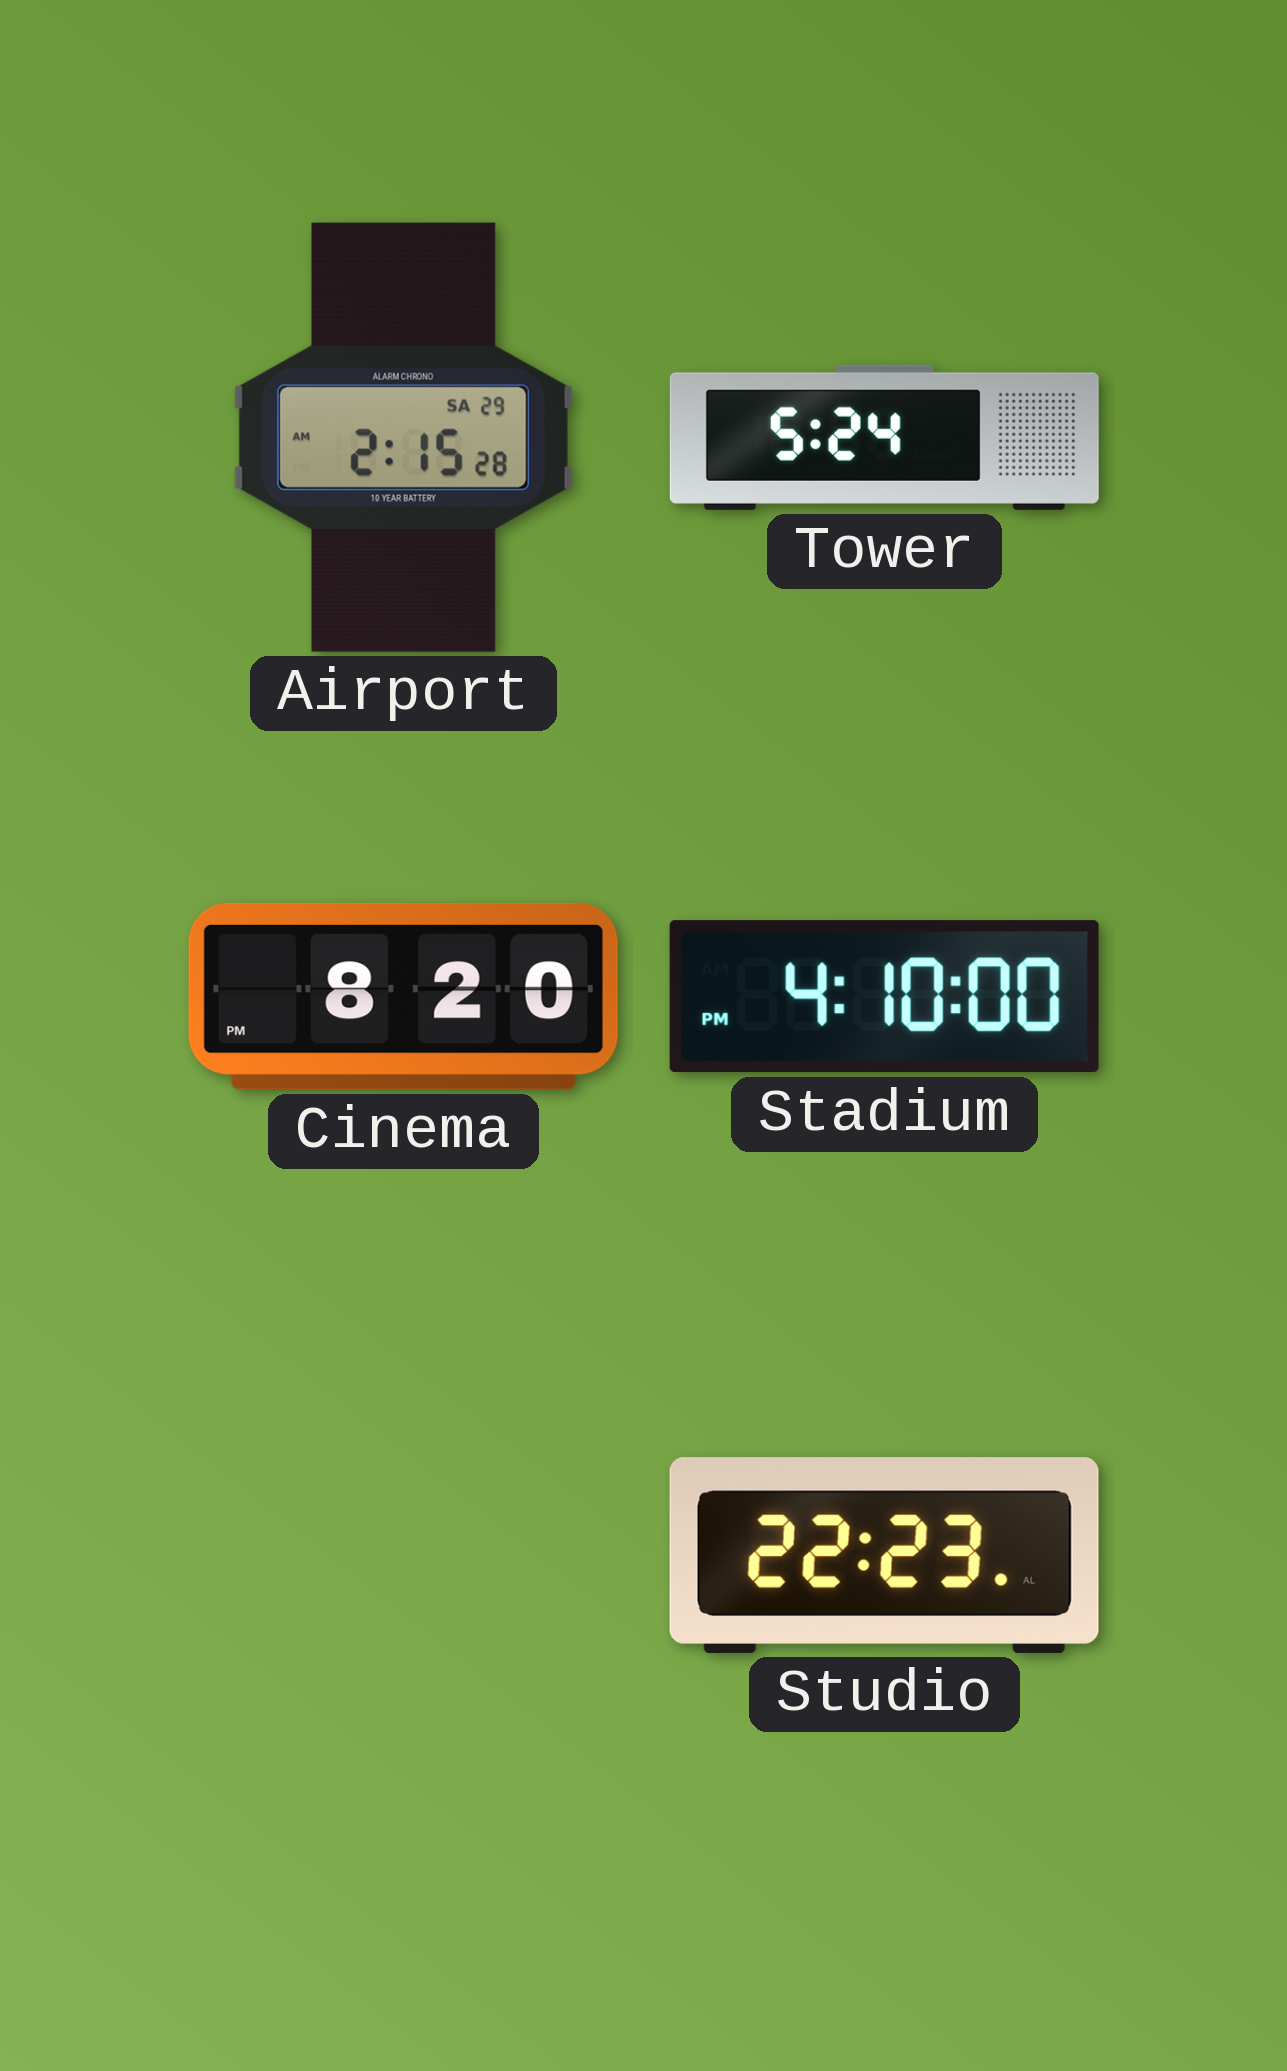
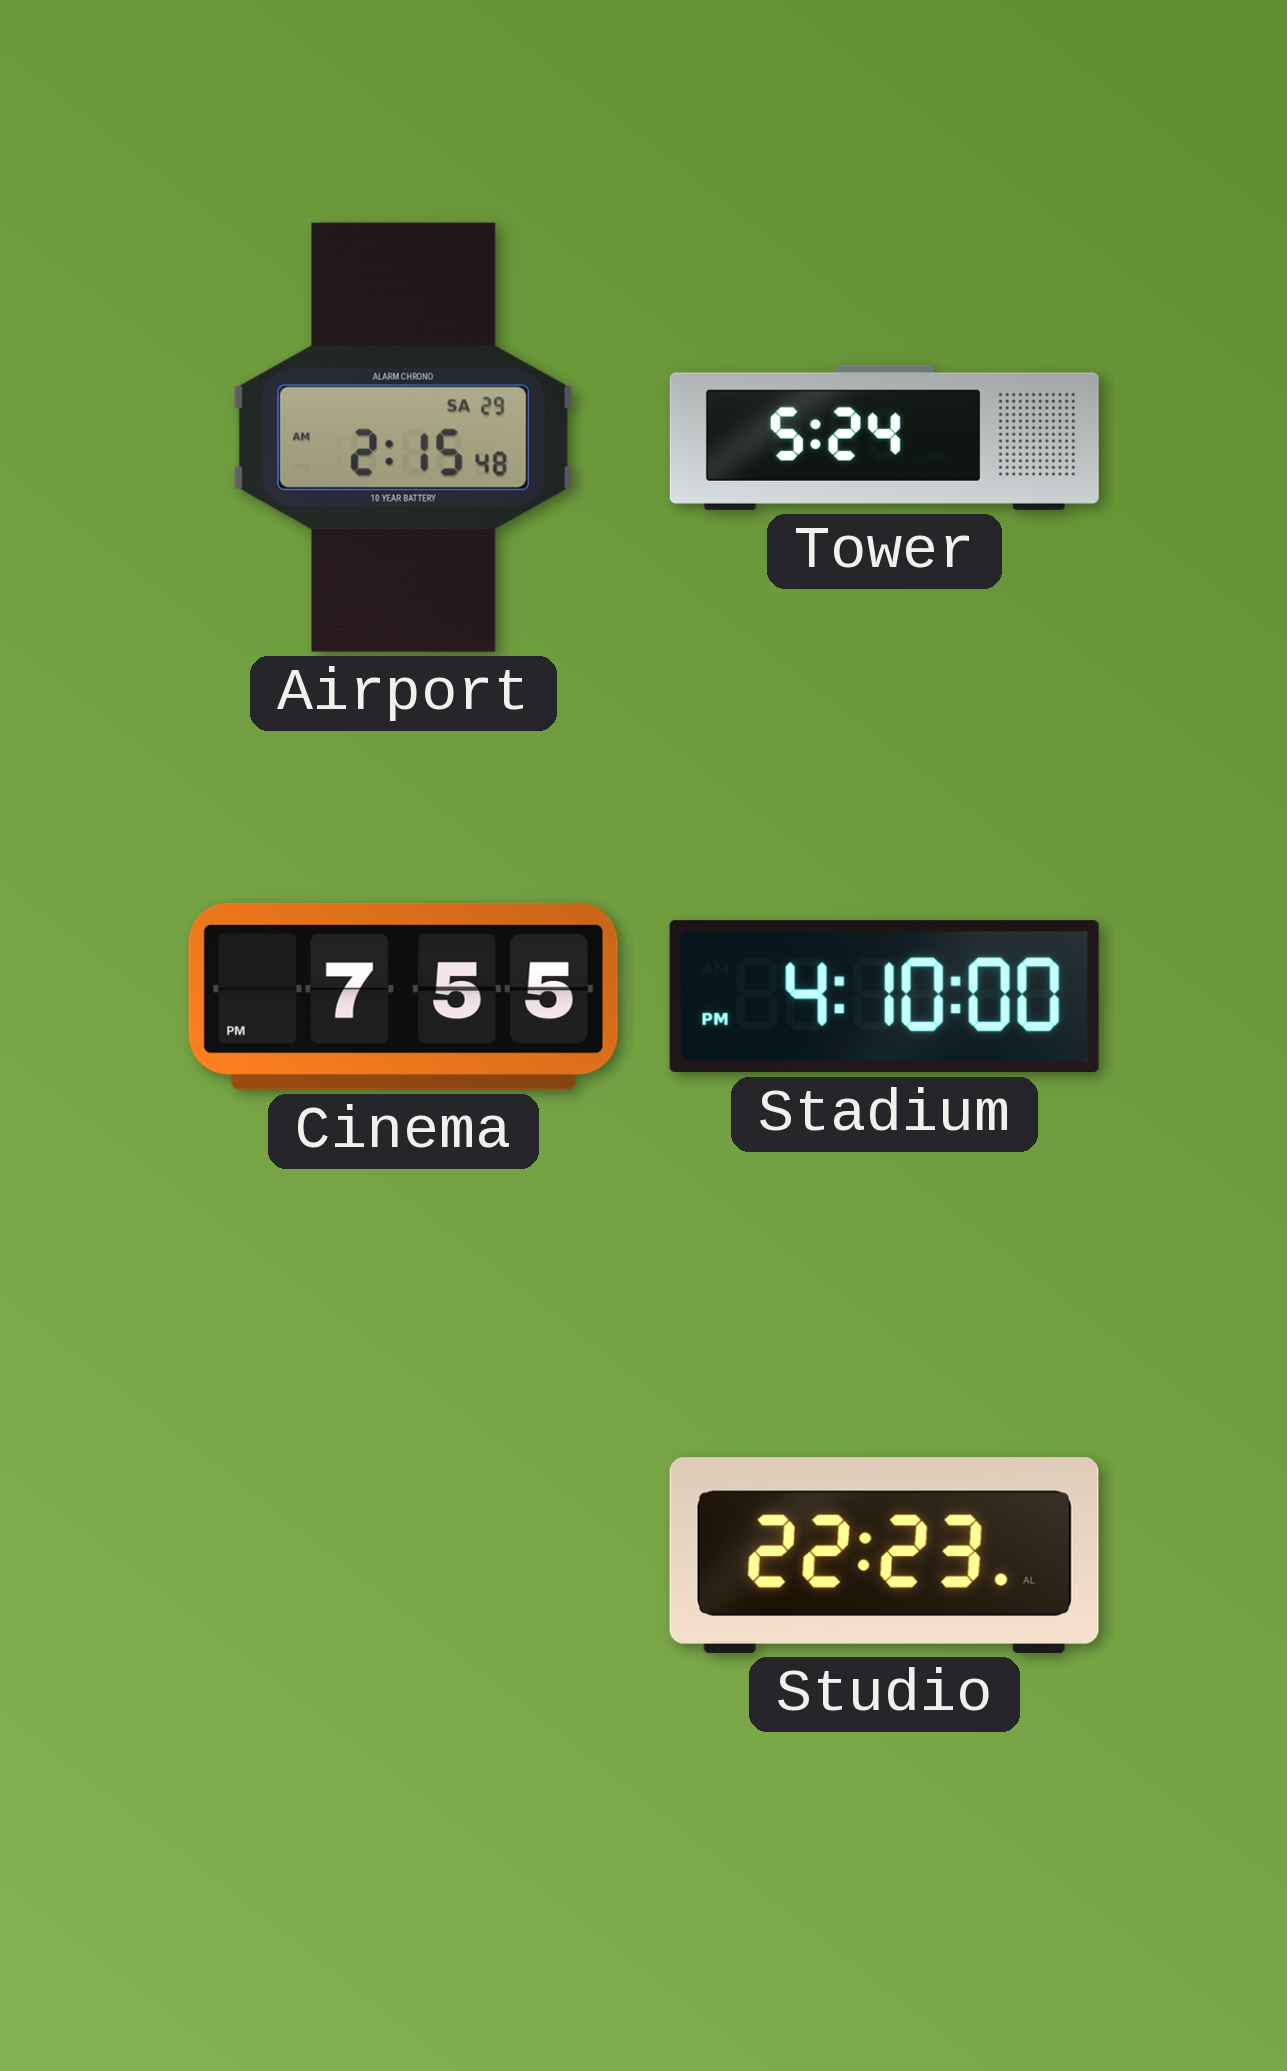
Airport: 2:15:28 AM -> 2:15:48 AM (403, 437)
Cinema: 8:20 -> 7:55 (403, 996)
